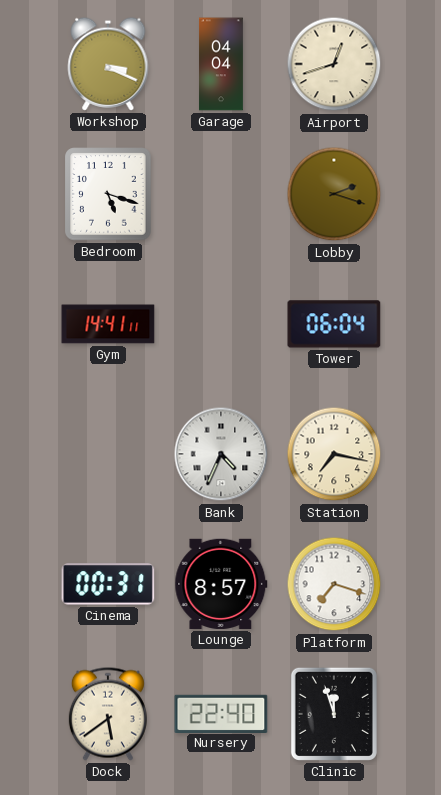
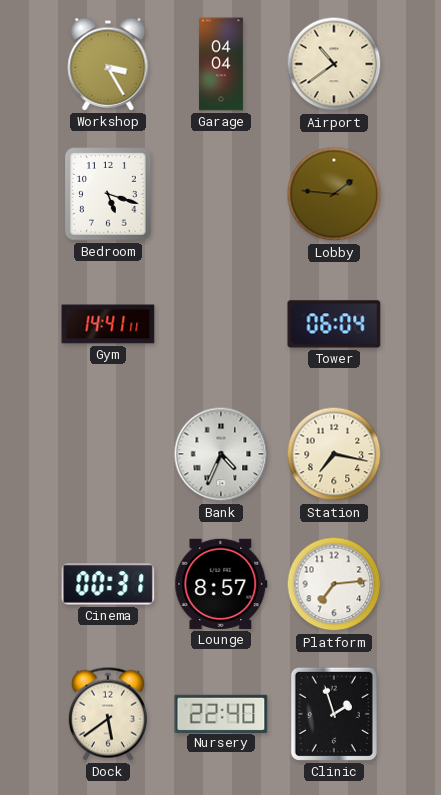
Workshop: 3:19 -> 3:25 (108, 64)
Airport: 12:42 -> 10:39 (334, 64)
Lobby: 2:18 -> 1:46 (334, 194)
Platform: 7:18 -> 7:14 (334, 584)
Clinic: 11:57 -> 1:57 (334, 714)
